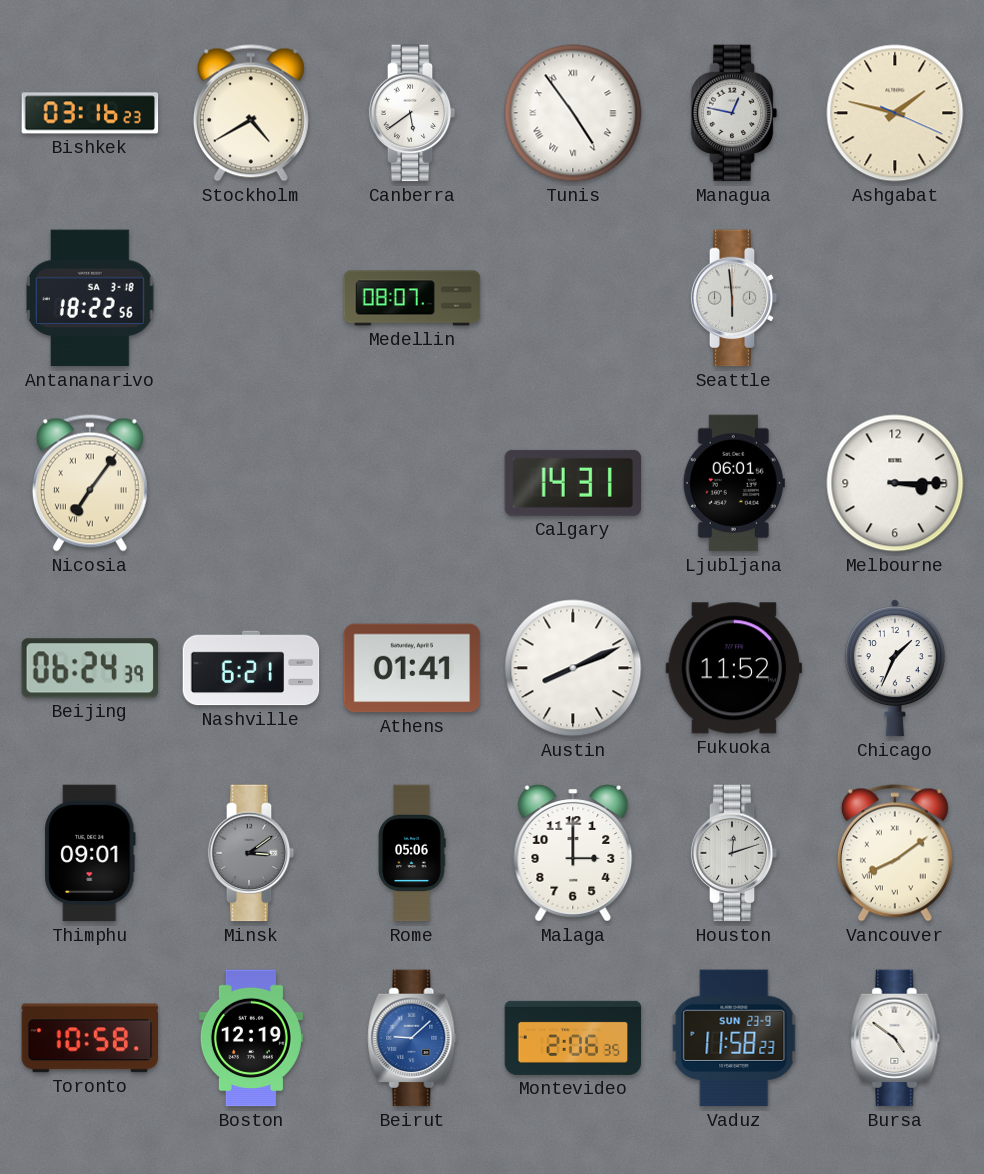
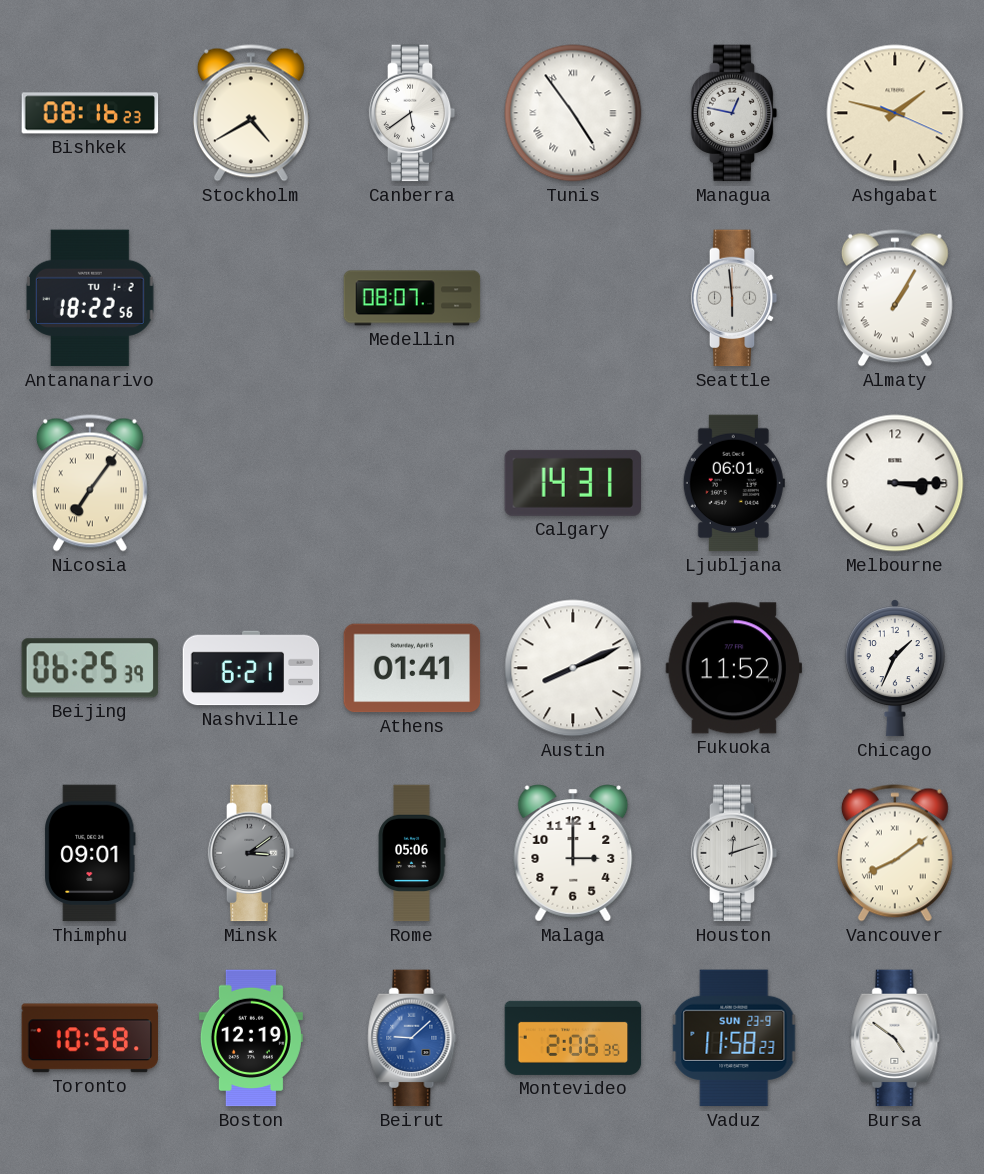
Bishkek: 03:16 -> 08:16 (90, 113)
Antananarivo date: SA 3-18 -> TU 1-2 (91, 298)
Almaty: none -> 1:05 (895, 298)
Beijing: 06:24 -> 06:25 (90, 668)
